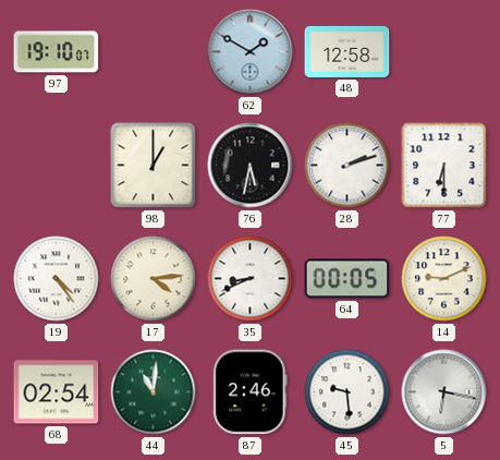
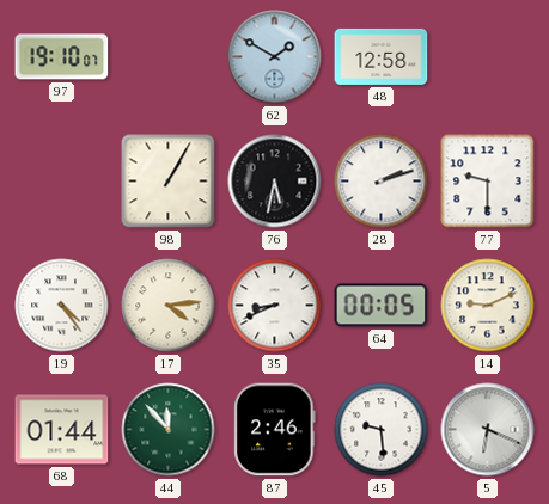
98: 1:00 -> 1:05 (169, 182)
77: 6:30 -> 9:30 (488, 182)
68: 02:54 -> 01:44 (62, 430)
44: 11:01 -> 11:53 (169, 430)
5: 6:17 -> 6:19 (488, 430)
